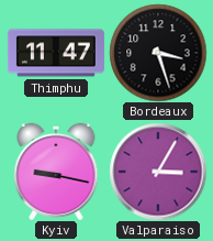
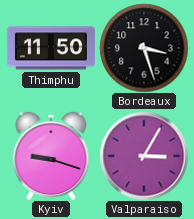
Thimphu: 11:47 -> 11:50 (51, 48)
Kyiv: 9:17 -> 9:18 (51, 155)
